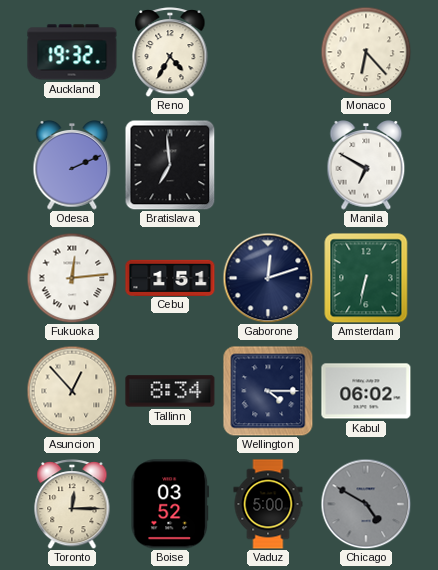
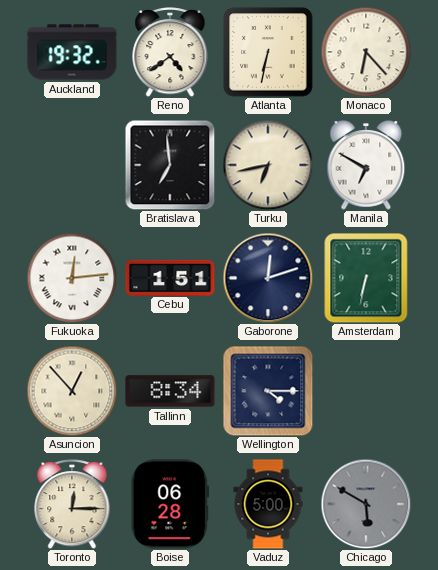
Reno: 4:35 -> 4:39 (170, 52)
Atlanta: none -> 6:32 (268, 52)
Odesa: 2:11 -> none (72, 166)
Turku: none -> 6:43 (268, 165)
Kabul: 06:02 -> none (366, 391)
Boise: 03:52 -> 06:28 (170, 504)
Chicago: 4:50 -> 5:50 (366, 504)
